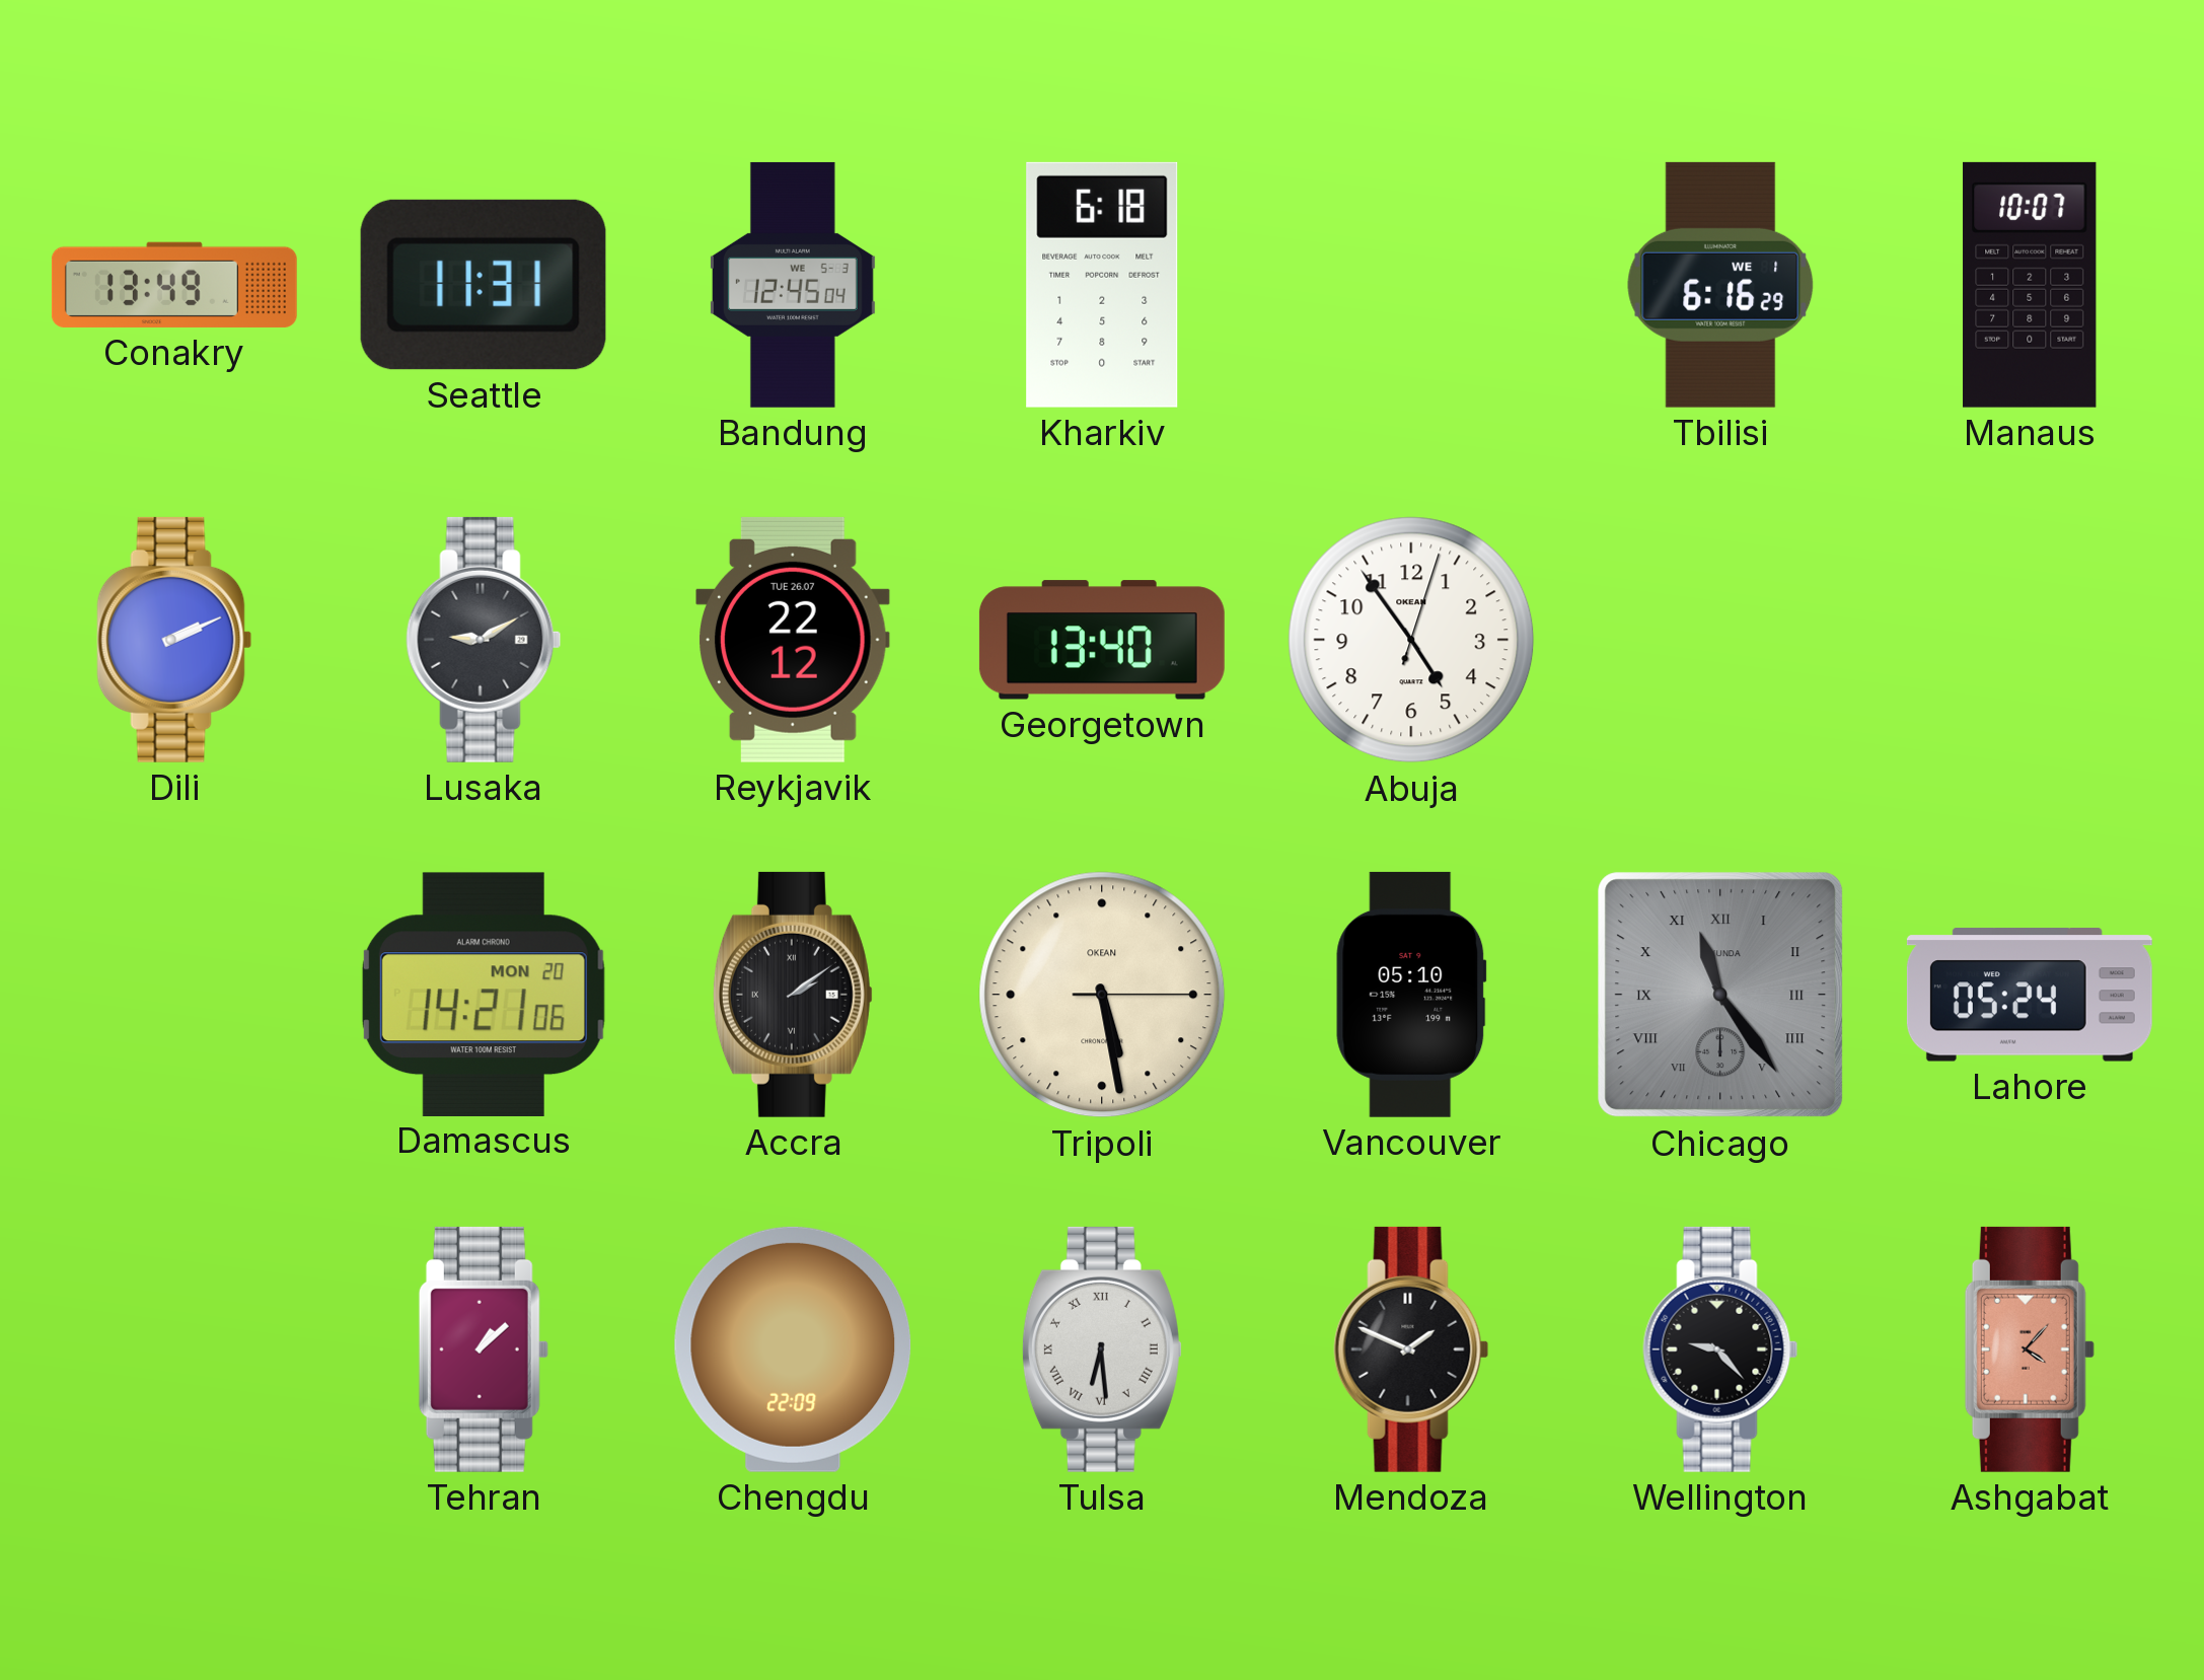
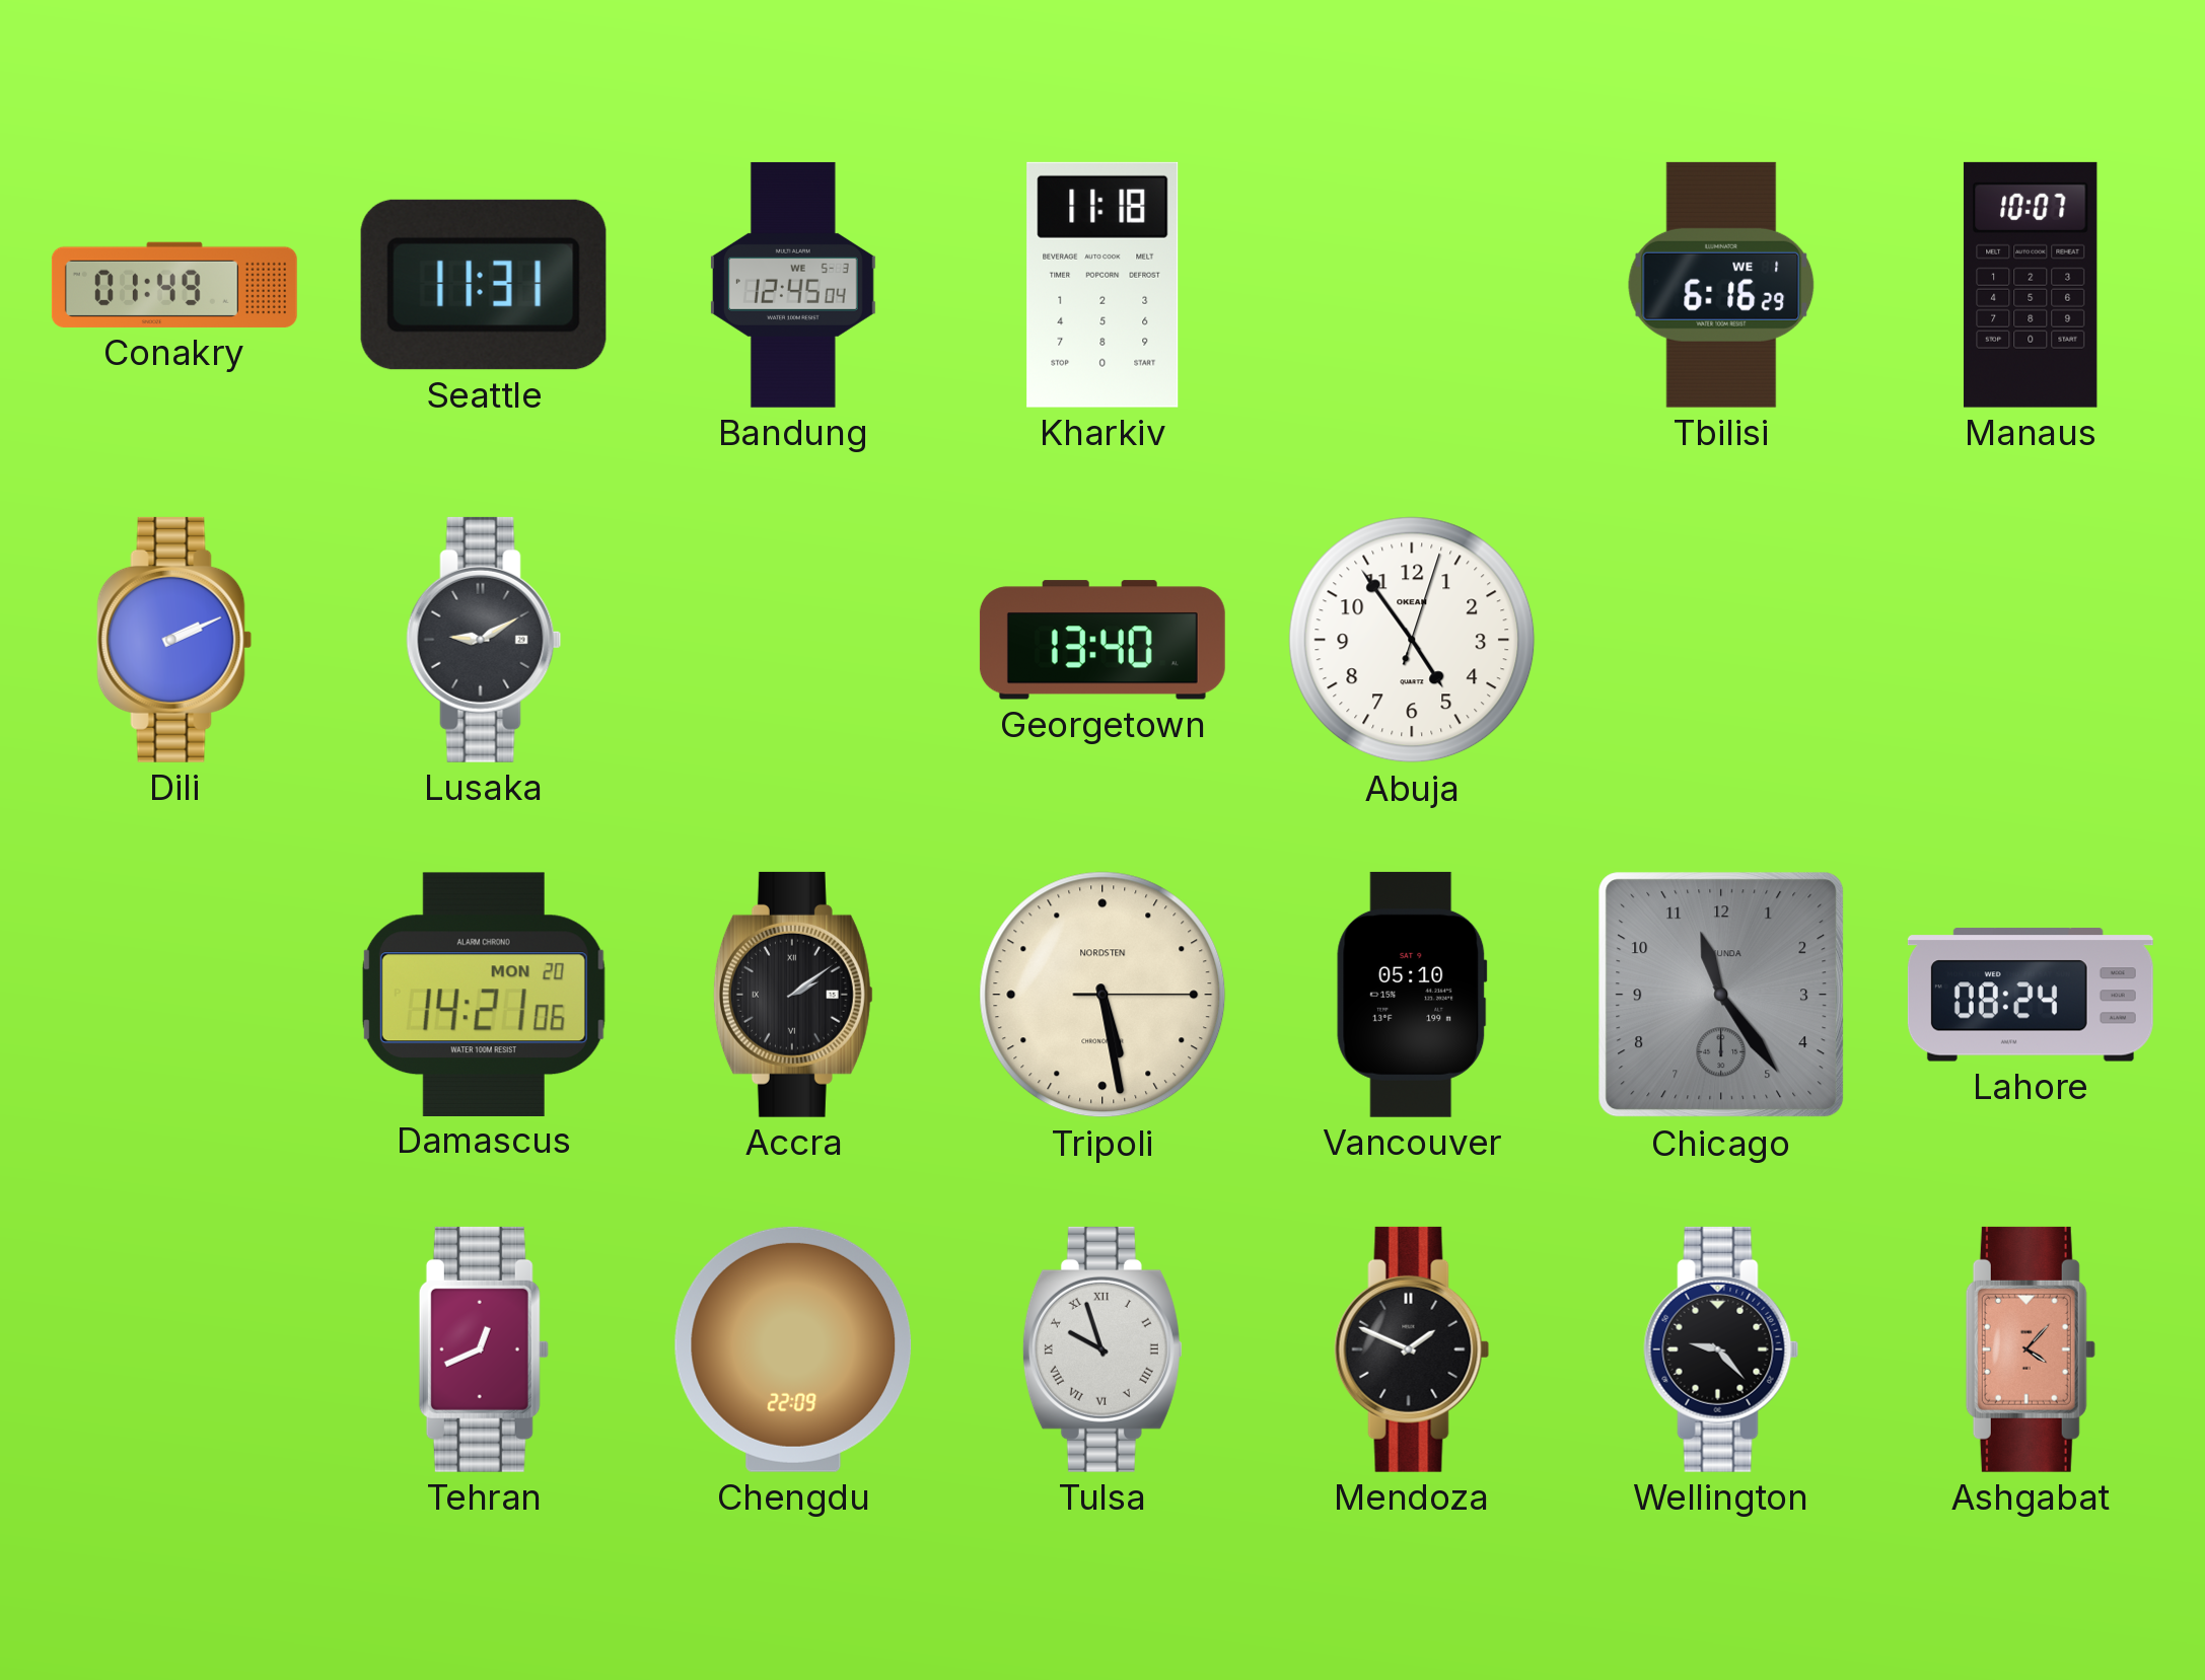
Conakry: 13:49 -> 01:49 (174, 285)
Kharkiv: 6:18 -> 11:18 (1102, 285)
Reykjavik: 22:12 -> none (794, 640)
Tripoli brand: OKEAN -> NORDSTEN (1102, 995)
Chicago numerals: Roman -> Arabic (1721, 995)
Lahore: 05:24 -> 08:24 (2031, 995)
Tehran: 1:08 -> 12:41 (484, 1349)
Tulsa: 6:29 -> 9:57 (1102, 1349)
